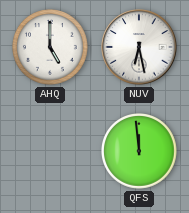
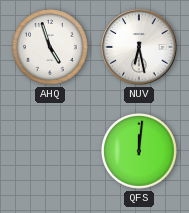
AHQ: 5:00 -> 4:57 (51, 48)
QFS: 11:59 -> 12:01 (140, 152)
